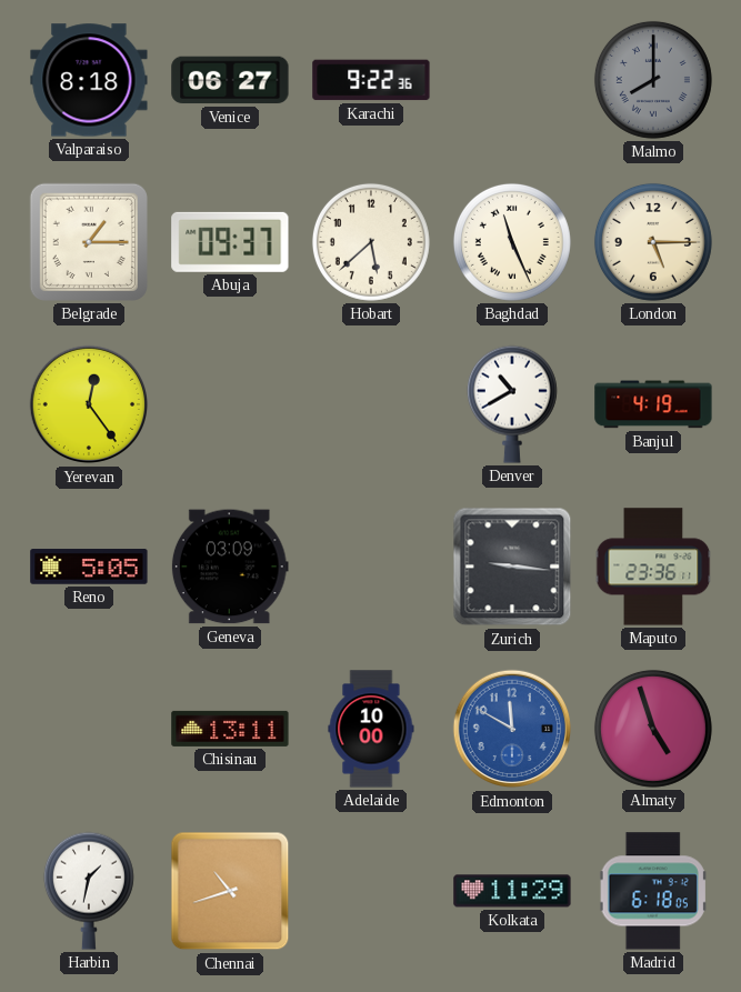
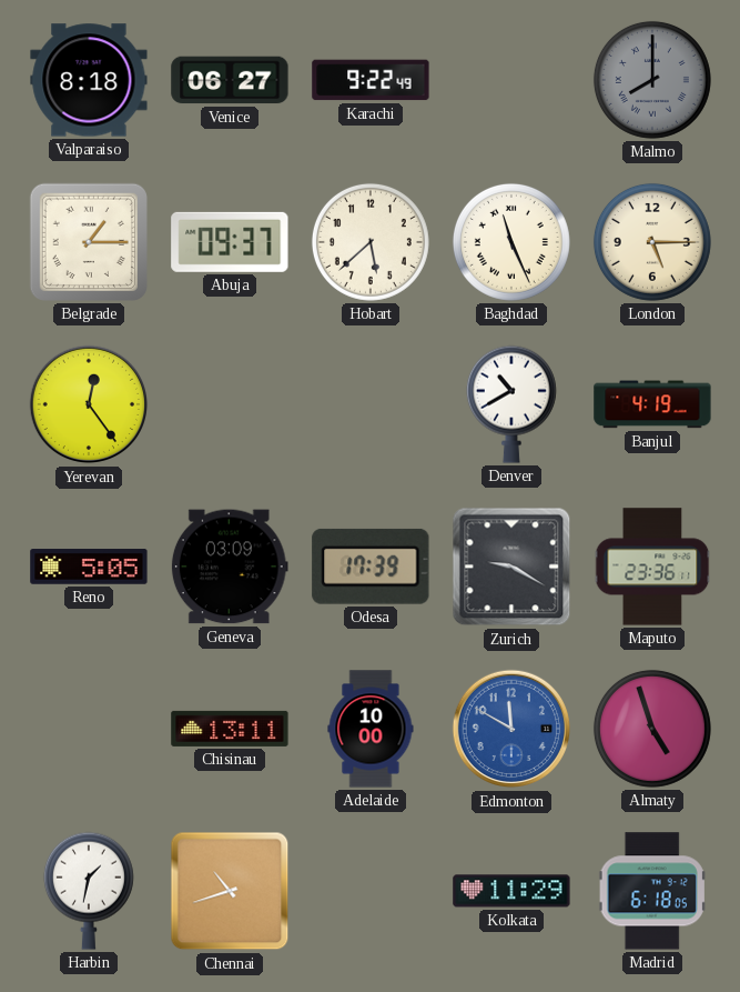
Karachi: 9:22:36 -> 9:22:49 (371, 80)
Odesa: none -> 17:39 (371, 567)
Zurich: 9:16 -> 9:20 (511, 567)
